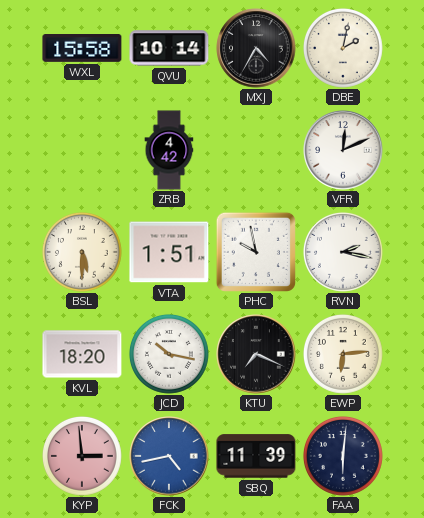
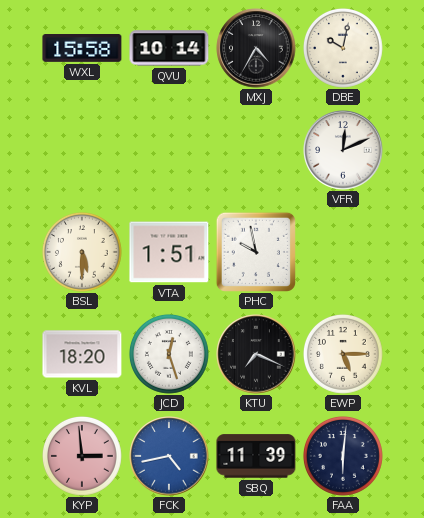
DBE: 2:02 -> 10:02 (343, 48)
ZRB: 4:42 -> none (169, 150)
RVN: 2:17 -> none (343, 252)
JCD: 10:17 -> 12:27 (169, 354)
EWP: 6:14 -> 5:15 (343, 354)
